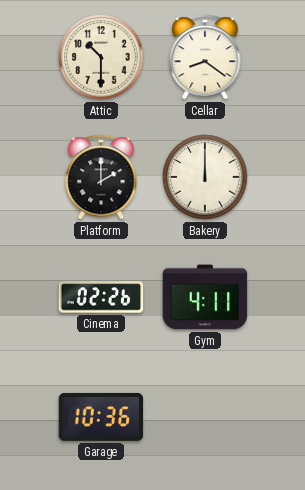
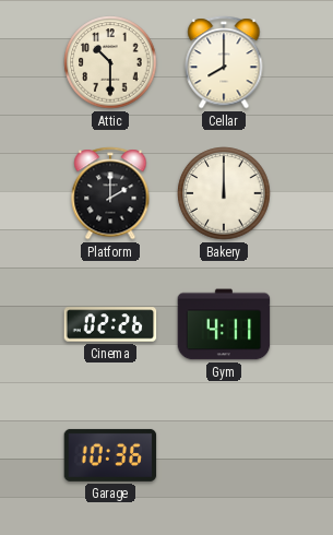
Cellar: 8:21 -> 8:00 (224, 62)
